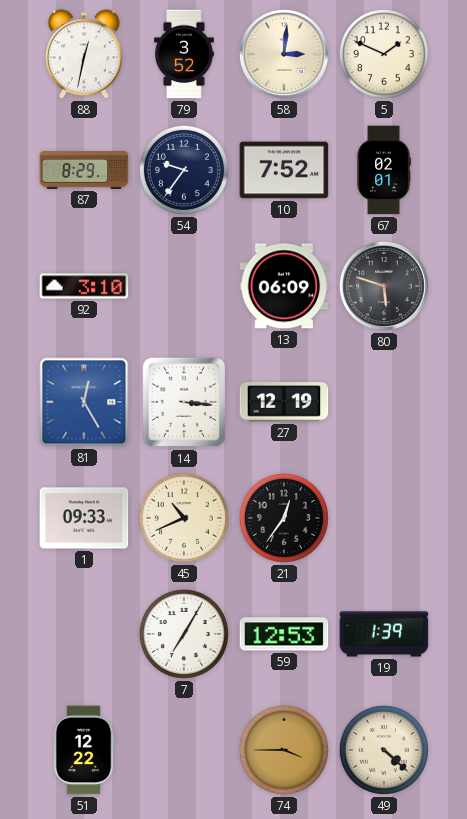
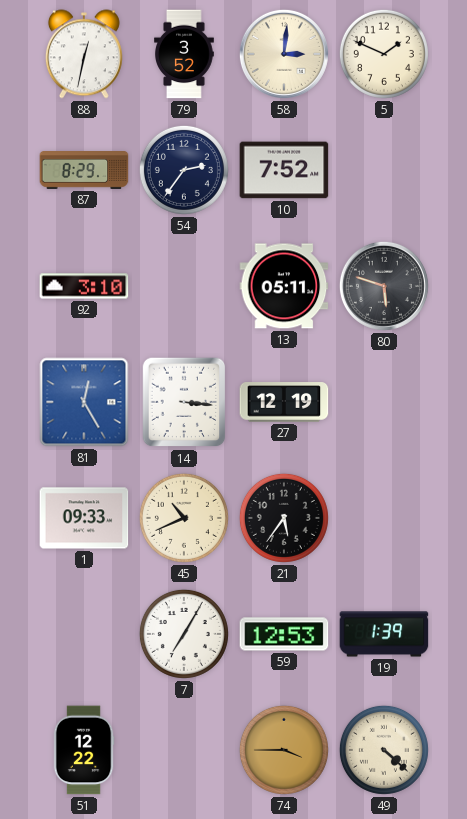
54: 9:36 -> 2:36 (184, 170)
67: 02:01 -> none (384, 170)
13: 06:09 -> 05:11 (284, 286)
21: 12:36 -> 5:36 (284, 518)
